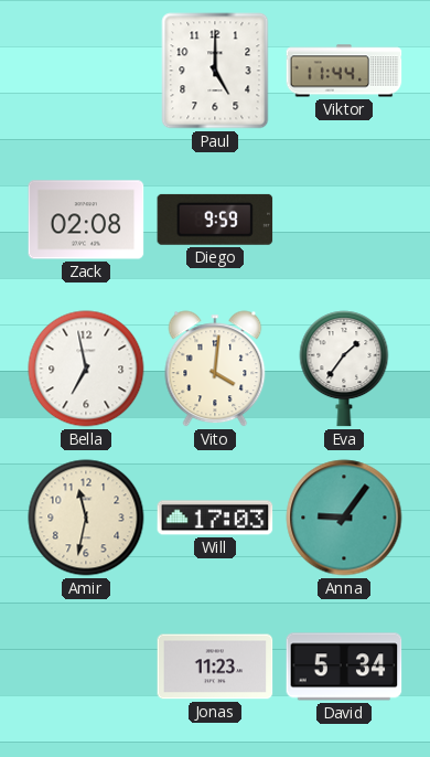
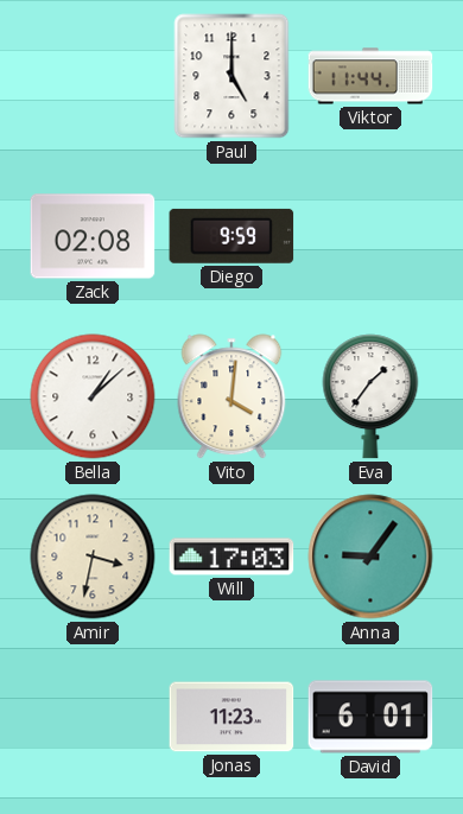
Bella: 6:58 -> 1:08 (93, 396)
Amir: 11:32 -> 3:32 (93, 557)
David: 5:34 -> 6:01 (370, 717)
